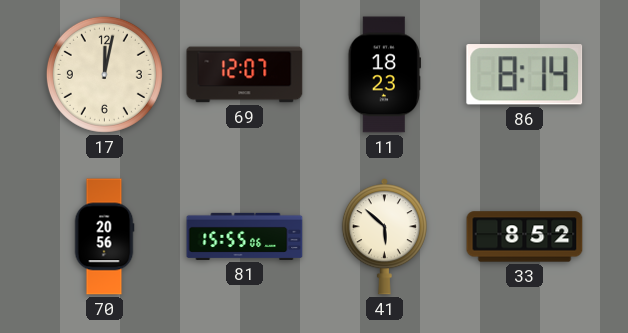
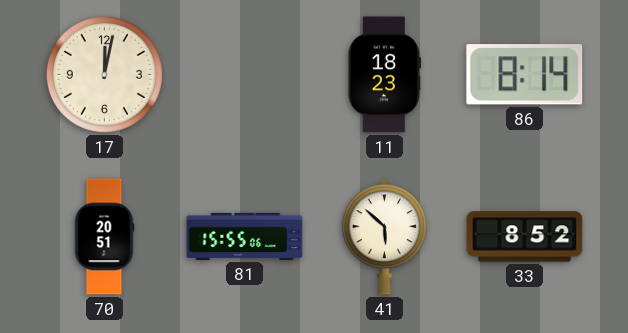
69: 12:07 -> none (245, 75)
70: 20:56 -> 20:51 (104, 237)
